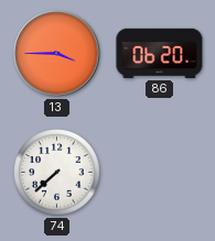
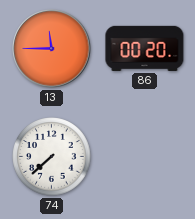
13: 3:45 -> 11:45 (52, 49)
86: 06:20 -> 00:20 (145, 48)
